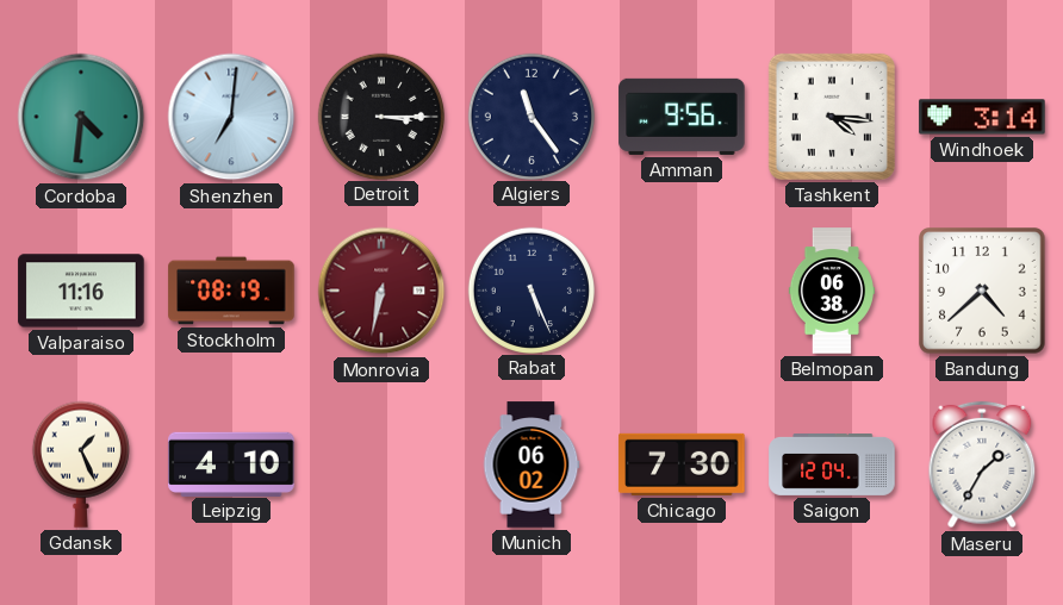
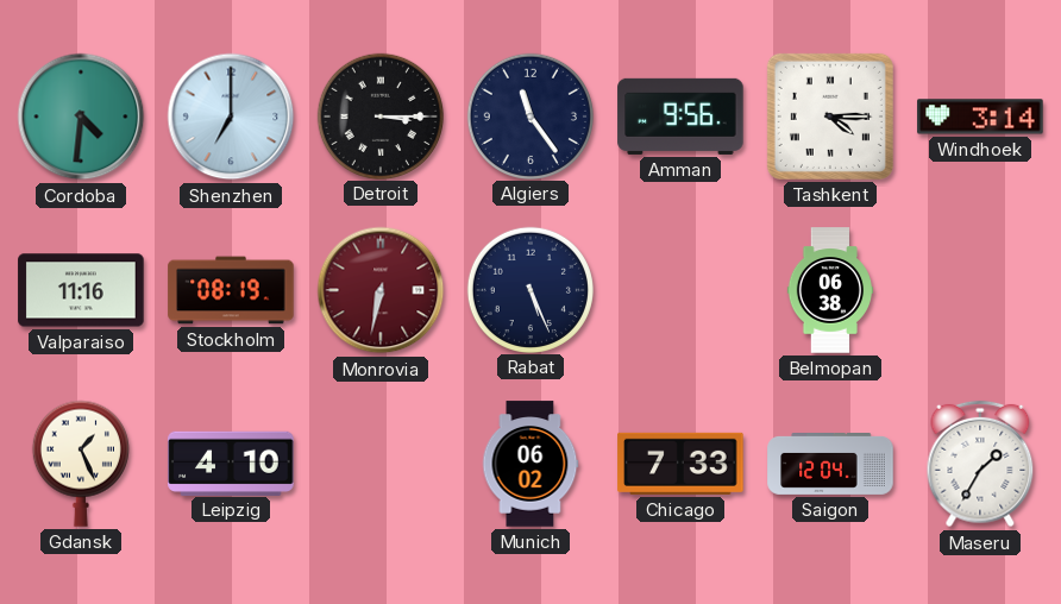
Shenzhen: 7:01 -> 7:00 (231, 117)
Tashkent: 4:16 -> 4:15 (830, 117)
Bandung: 4:38 -> none (982, 291)
Chicago: 7:30 -> 7:33 (680, 464)
